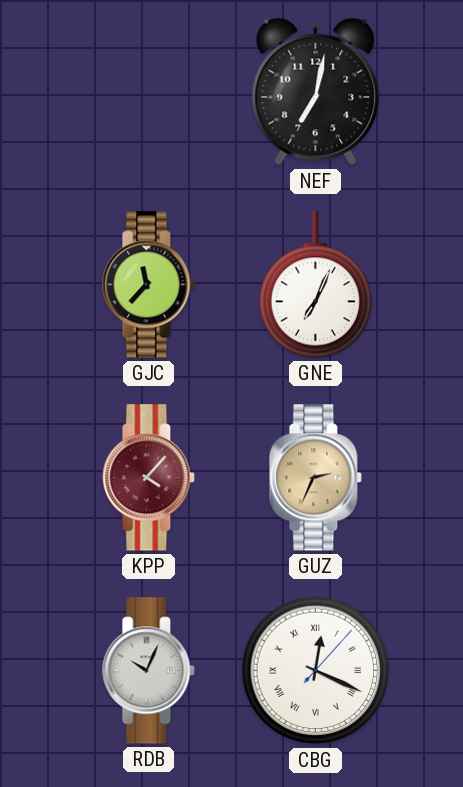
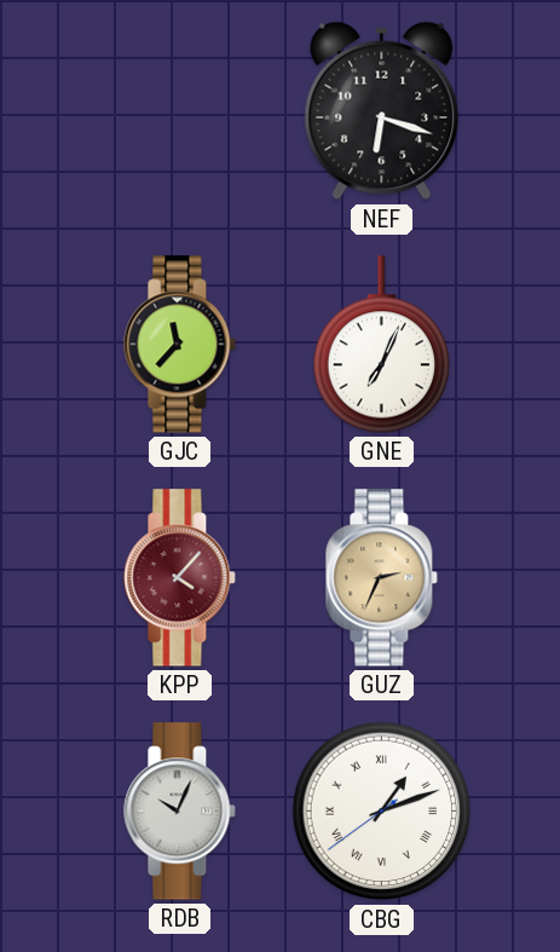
NEF: 7:02 -> 6:18 (382, 111)
CBG: 12:19 -> 1:11 (382, 812)
